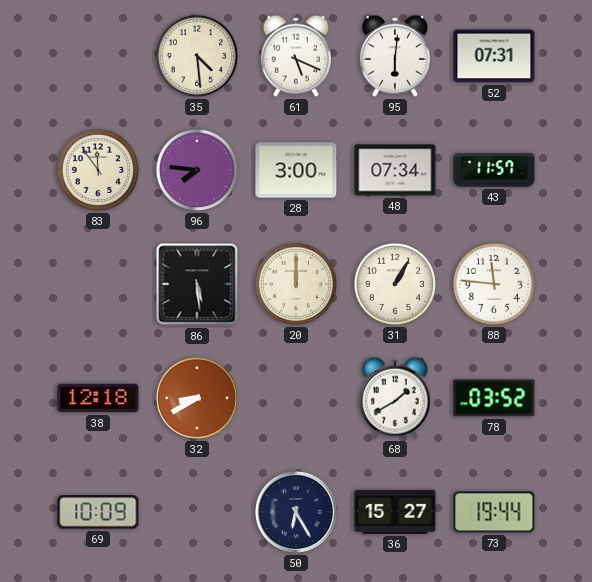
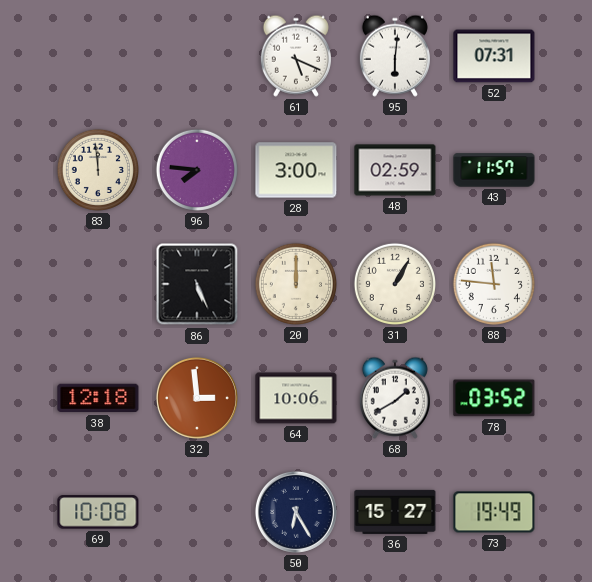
35: 4:29 -> none (197, 56)
83: 11:54 -> 11:59 (98, 170)
48: 07:34 -> 02:59 (395, 170)
86: 5:29 -> 5:26 (197, 284)
32: 8:40 -> 2:59 (197, 398)
64: none -> 10:06 (296, 398)
69: 10:09 -> 10:08 (98, 512)
73: 19:44 -> 19:49 (494, 512)
